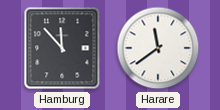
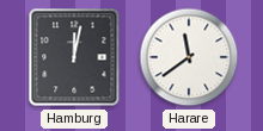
Hamburg: 11:53 -> 12:02 (74, 57)
